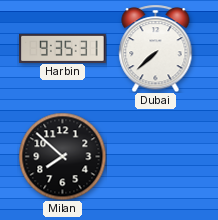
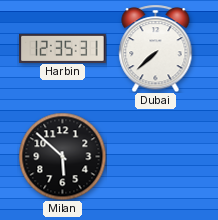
Harbin: 9:35 -> 12:35 (63, 48)
Milan: 7:52 -> 5:52 (62, 156)
